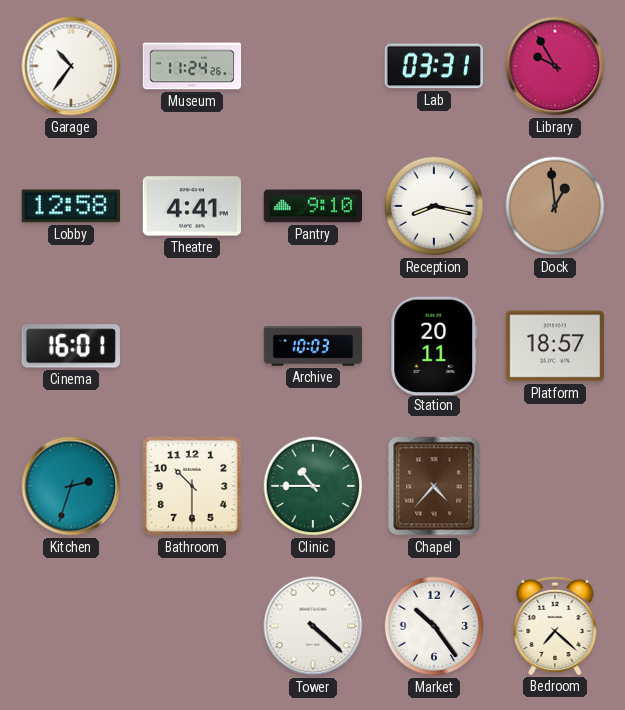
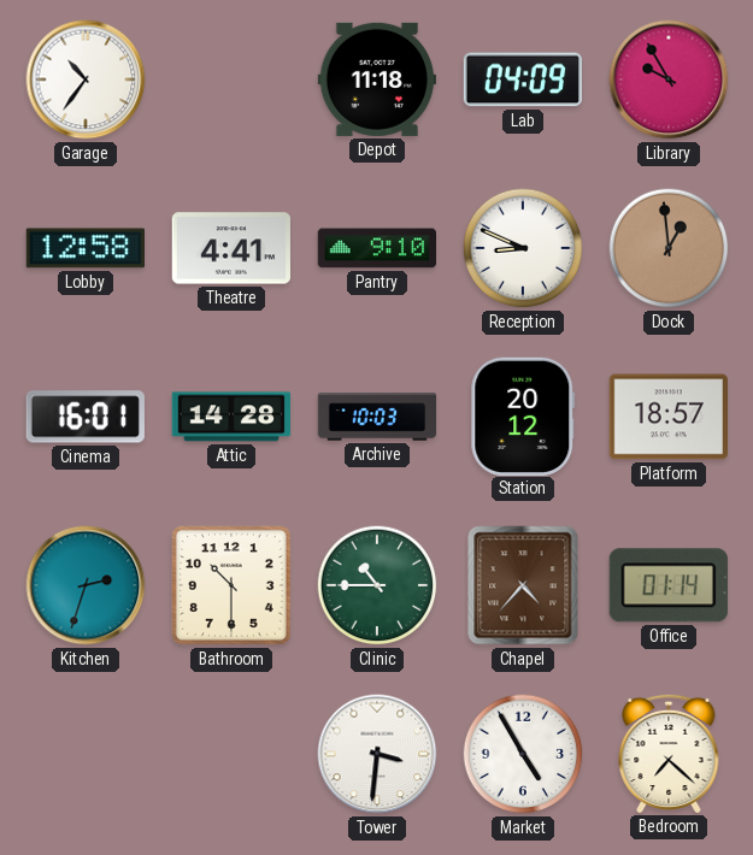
Museum: 11:24 -> none (192, 66)
Depot: none -> 11:18 (376, 79)
Lab: 03:31 -> 04:09 (522, 79)
Reception: 8:17 -> 8:49 (523, 248)
Attic: none -> 14:28 (230, 417)
Station: 20:11 -> 20:12 (523, 415)
Office: none -> 01:14 (669, 585)
Tower: 4:22 -> 3:31 (377, 754)
Market: 10:24 -> 4:55 (523, 754)
